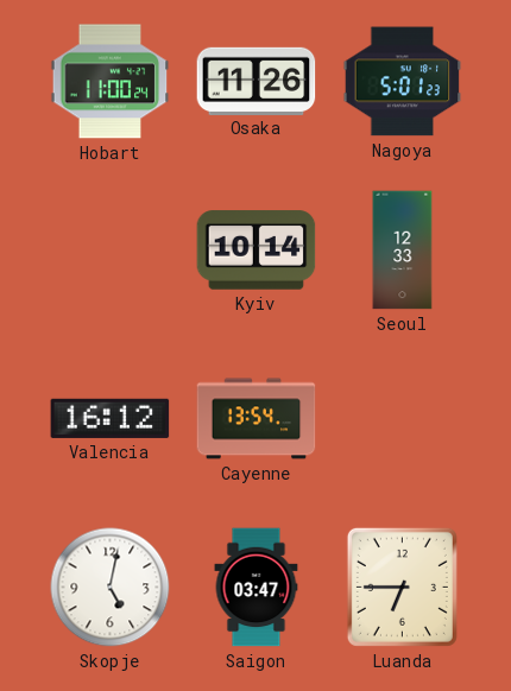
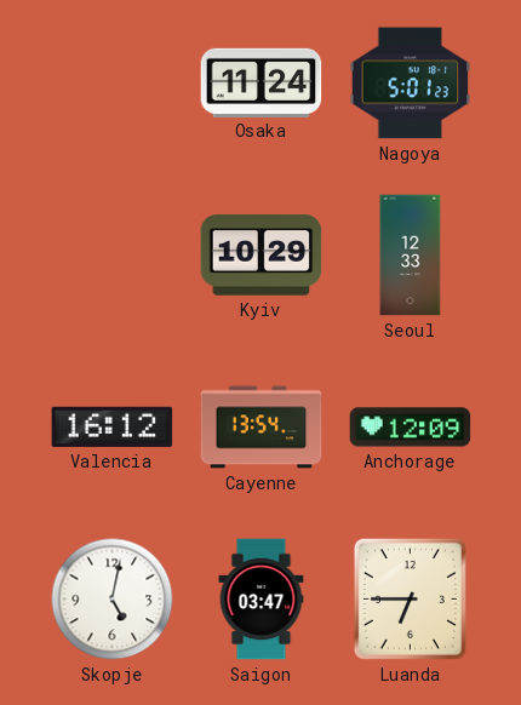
Hobart: 11:00 -> none (111, 82)
Osaka: 11:26 -> 11:24 (262, 82)
Kyiv: 10:14 -> 10:29 (262, 256)
Anchorage: none -> 12:09 (411, 428)
